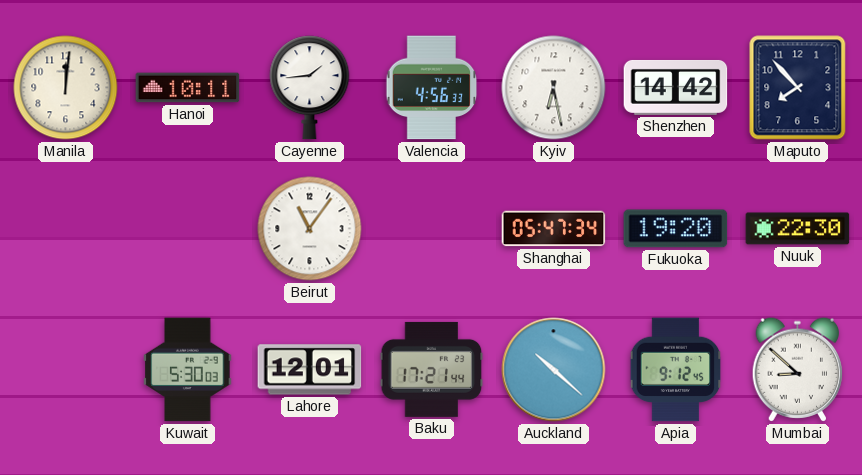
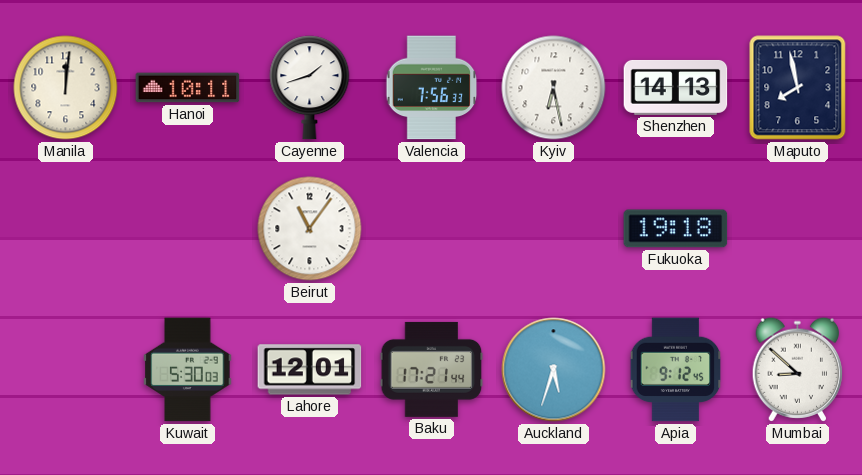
Cayenne: 1:44 -> 1:42 (310, 88)
Valencia: 4:56 -> 7:56 (432, 88)
Shenzhen: 14:42 -> 14:13 (676, 87)
Maputo: 7:53 -> 7:58 (798, 88)
Shanghai: 05:47 -> none (554, 229)
Fukuoka: 19:20 -> 19:18 (676, 229)
Nuuk: 22:30 -> none (798, 229)
Auckland: 10:22 -> 5:33 (554, 370)
